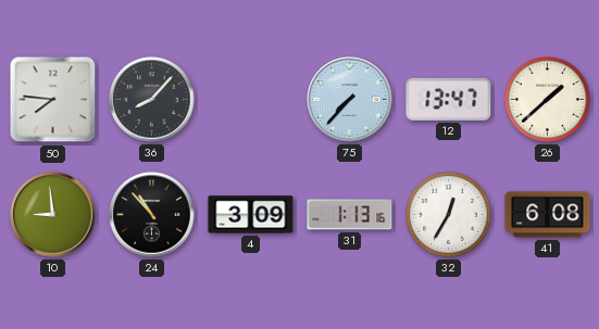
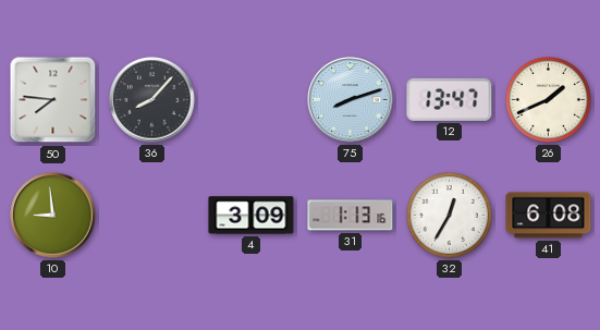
75: 7:37 -> 8:12 (351, 100)
26: 1:38 -> 1:41 (549, 100)
24: 10:53 -> none (152, 215)
